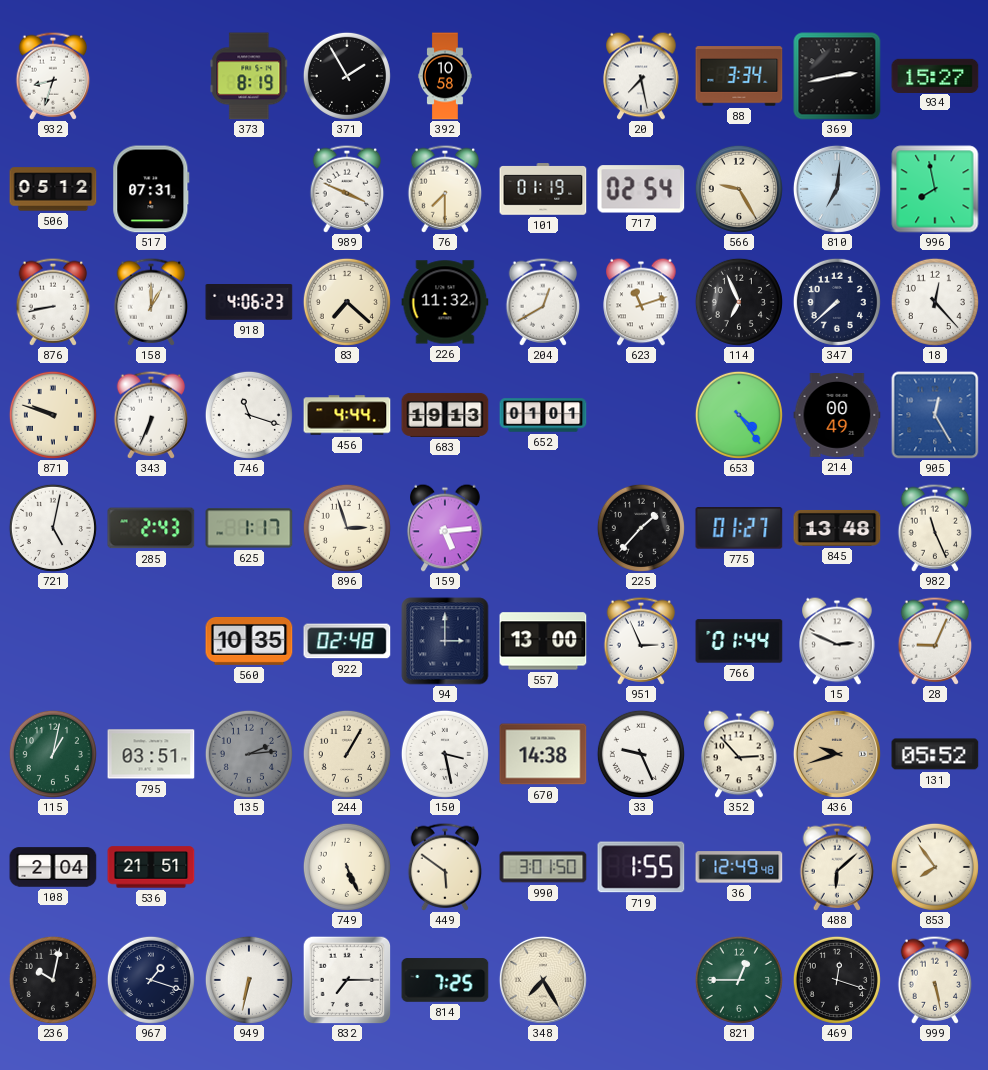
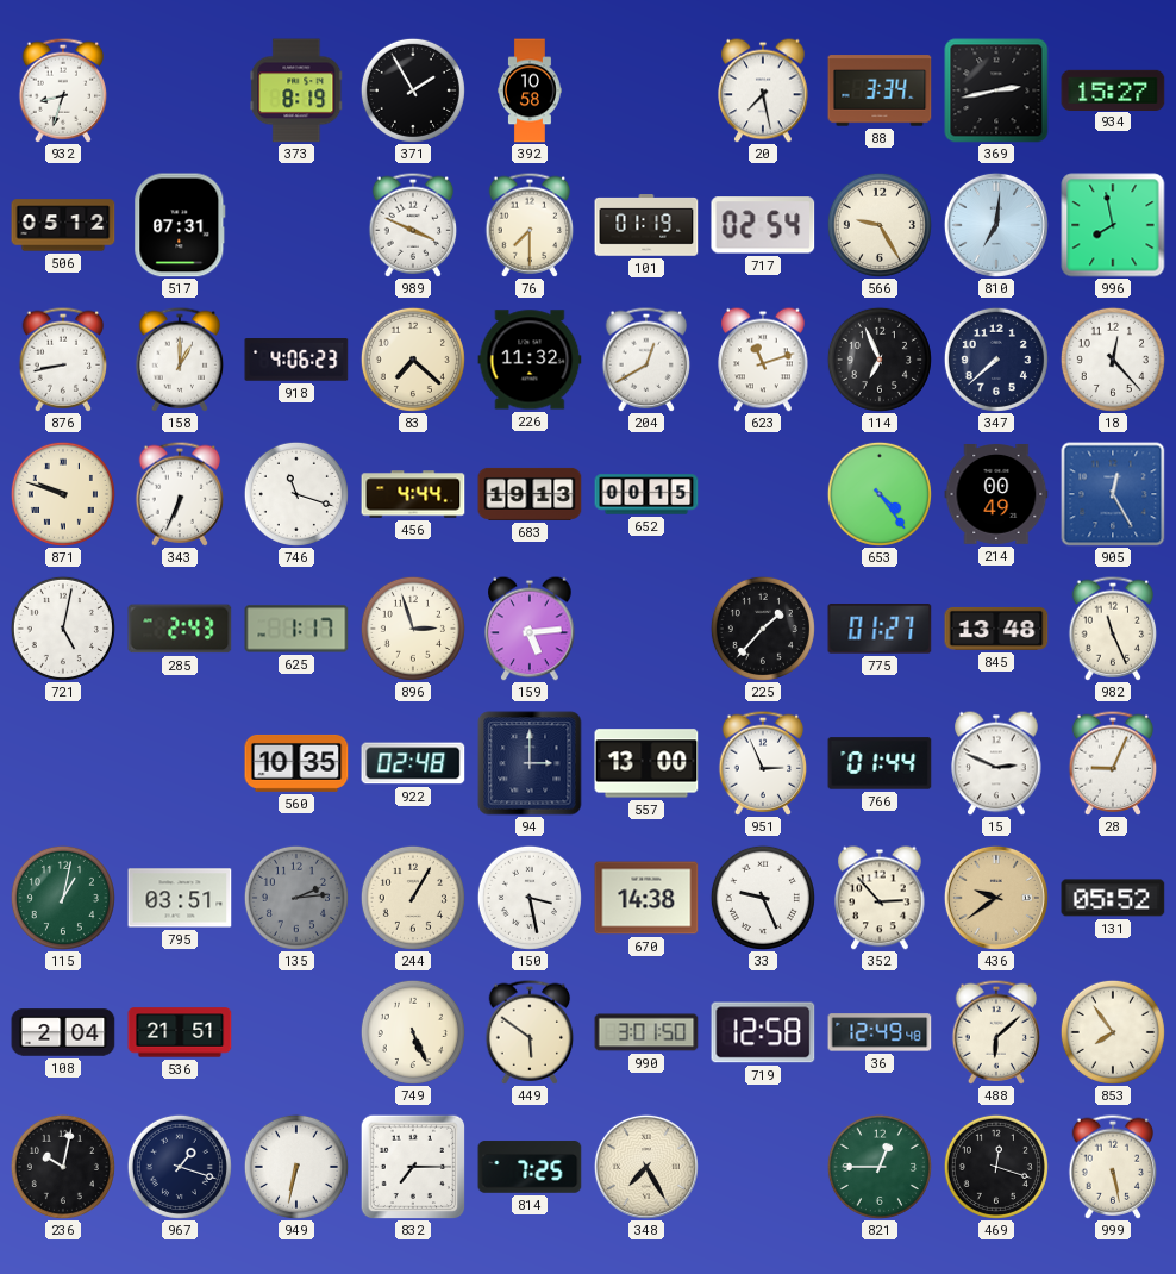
652: 01:01 -> 00:15 (646, 494)
436: 9:42 -> 9:39 (996, 898)
719: 1:55 -> 12:58 (763, 1032)
